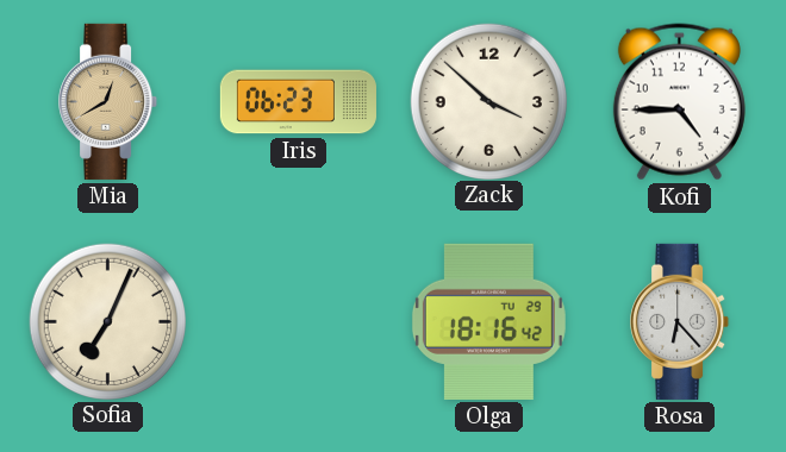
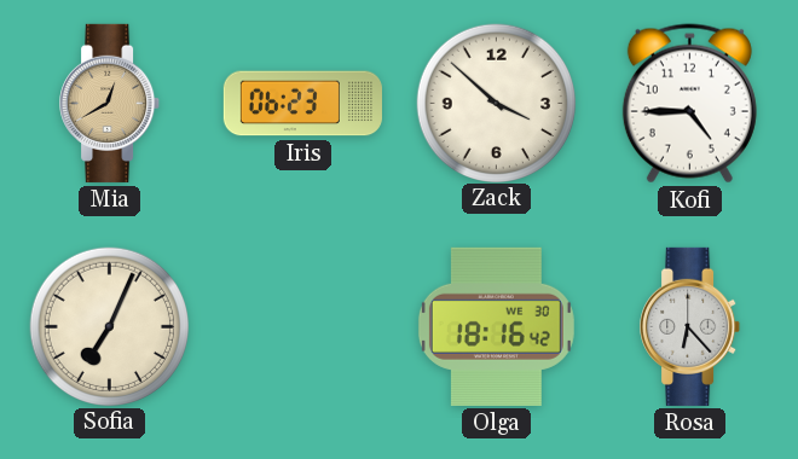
Olga date: TU 29 -> WE 30 (496, 326)
